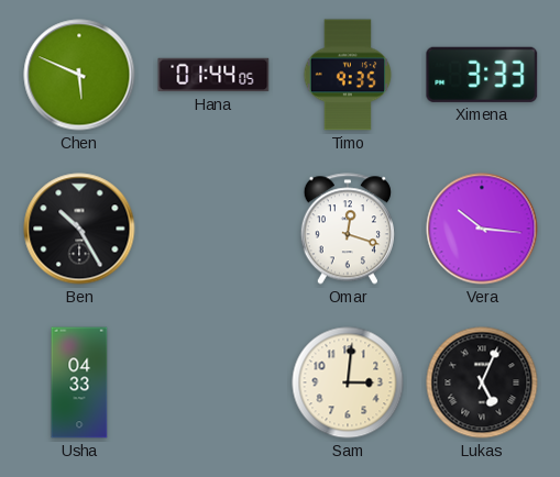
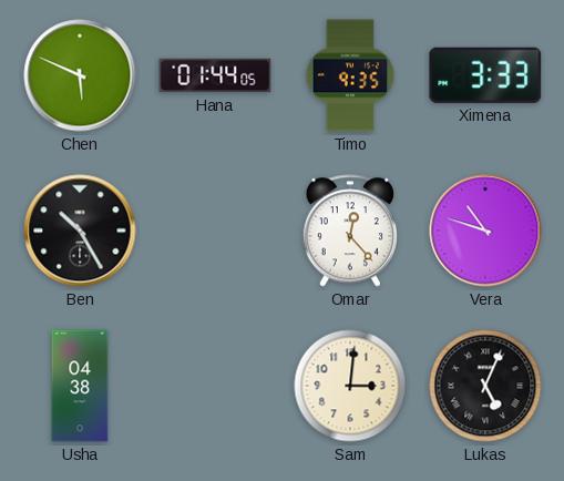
Omar: 12:18 -> 12:23 (350, 231)
Vera: 10:16 -> 10:48 (485, 231)
Usha: 04:33 -> 04:38 (80, 386)
